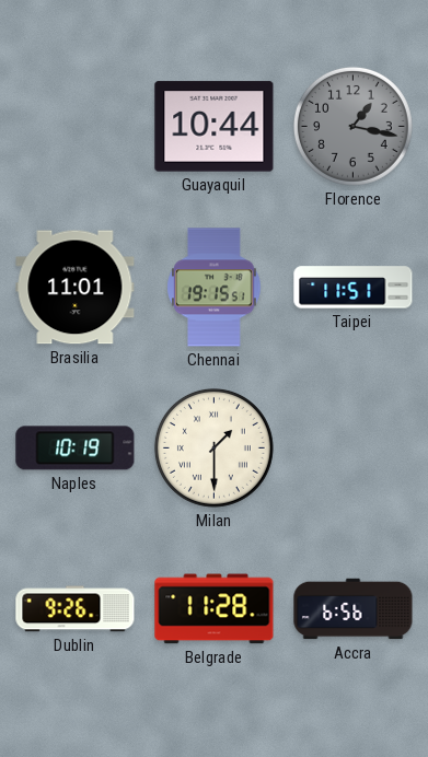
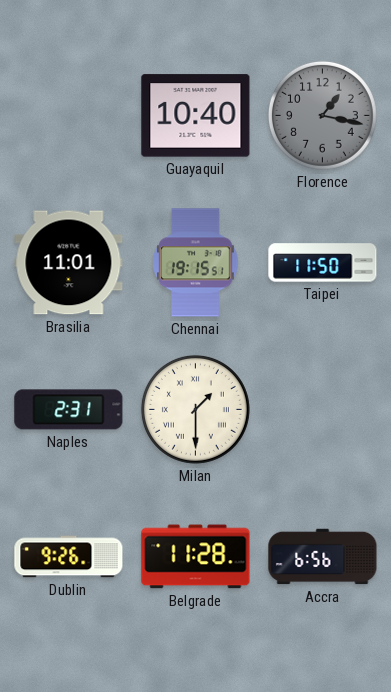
Guayaquil: 10:44 -> 10:40 (196, 116)
Taipei: 11:51 -> 11:50 (323, 263)
Naples: 10:19 -> 2:31 (69, 410)
